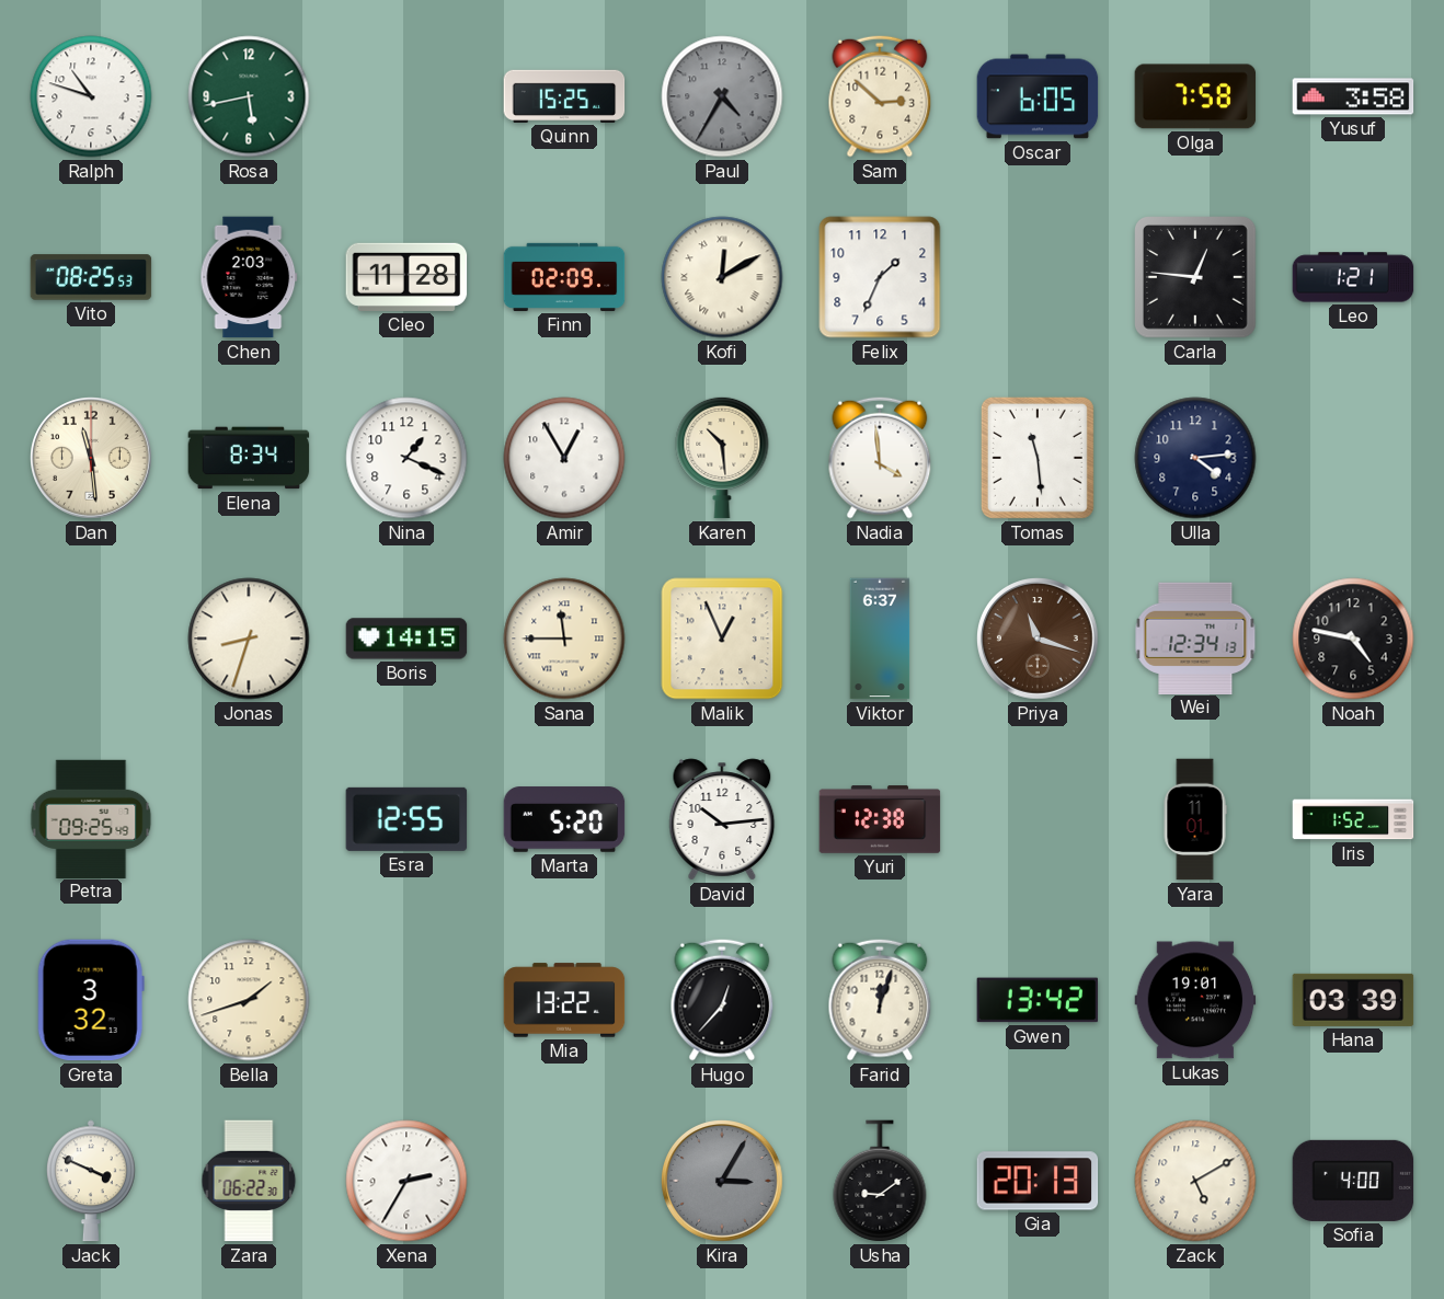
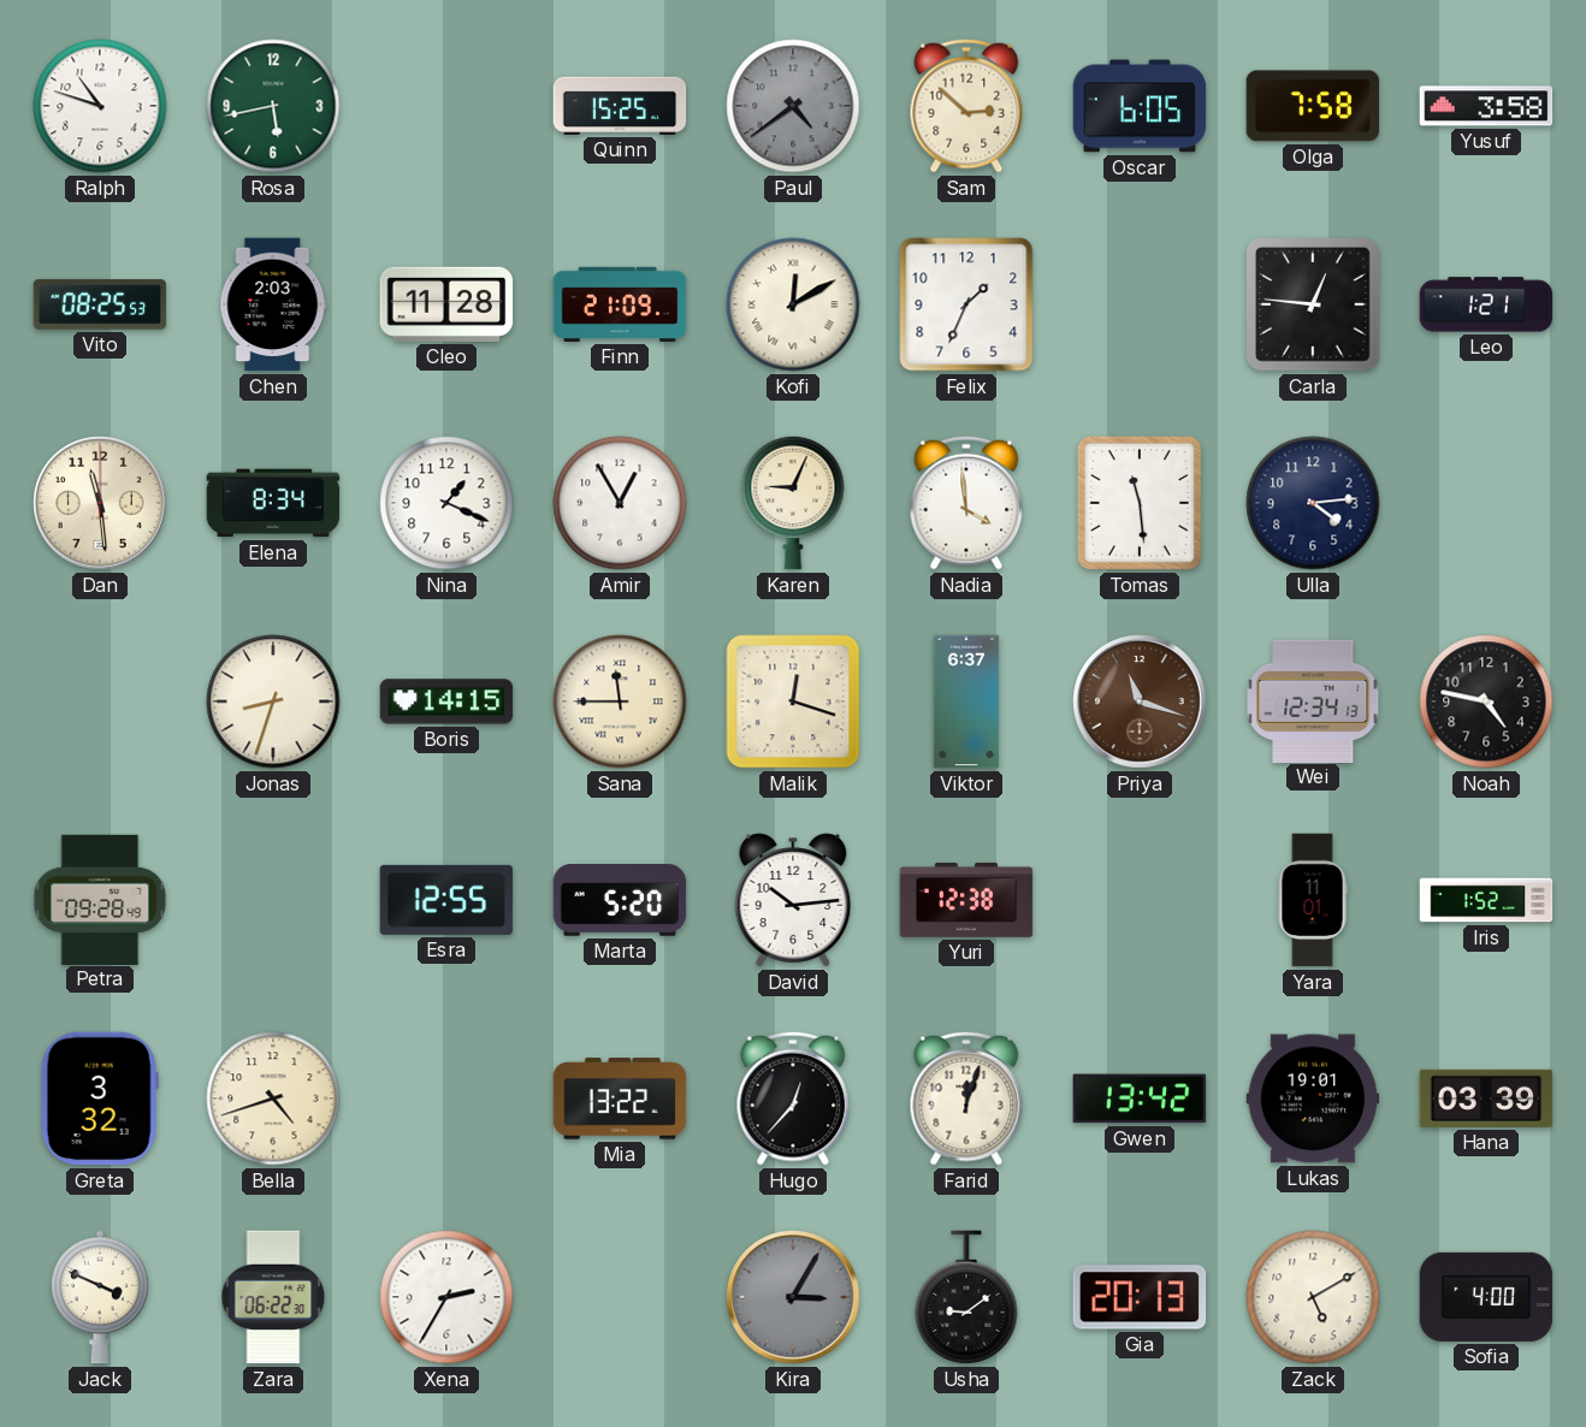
Paul: 4:35 -> 4:39 (793, 106)
Finn: 02:09 -> 21:09 (620, 304)
Karen: 10:29 -> 9:04 (793, 503)
Malik: 12:56 -> 12:18 (793, 701)
Petra: 09:25 -> 09:28 (100, 899)
Bella: 1:42 -> 4:42 (273, 1099)
